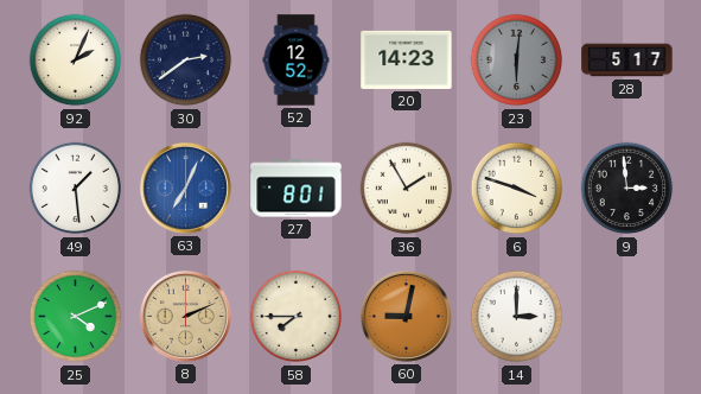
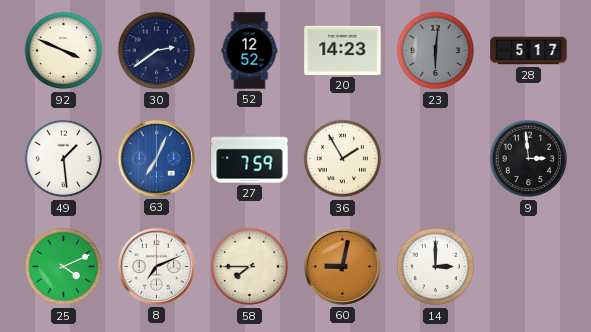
92: 2:04 -> 3:49 (64, 51)
27: 8:01 -> 7:59 (250, 159)
6: 3:48 -> none (517, 189)
8: 2:11 -> 7:11 (156, 266)
8 dial: champagne -> white (156, 266)
